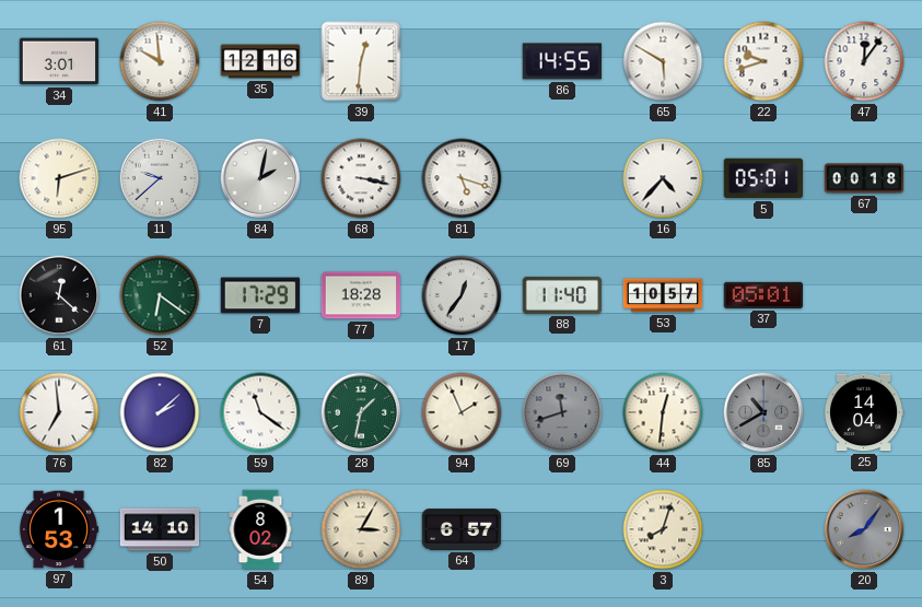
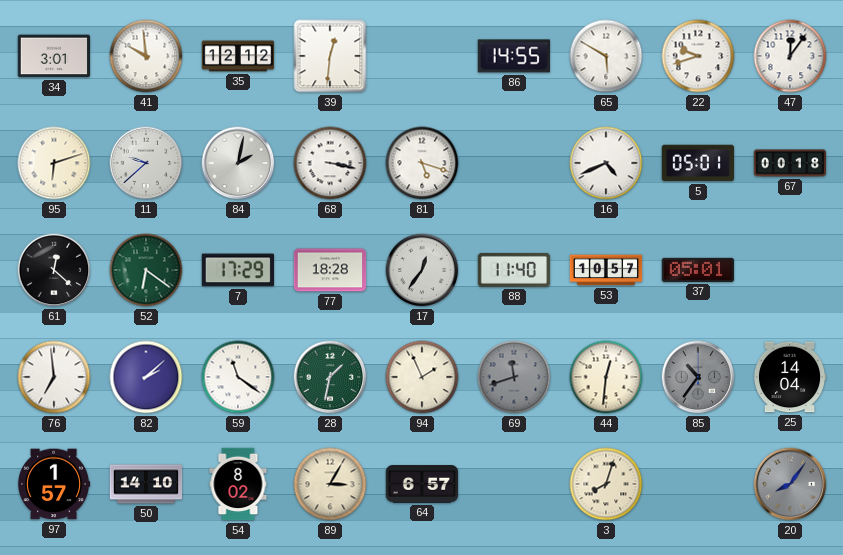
35: 12:16 -> 12:12 (238, 56)
16: 4:37 -> 4:41 (606, 163)
85: 10:40 -> 10:36 (698, 377)
97: 1:53 -> 1:57 (54, 484)
